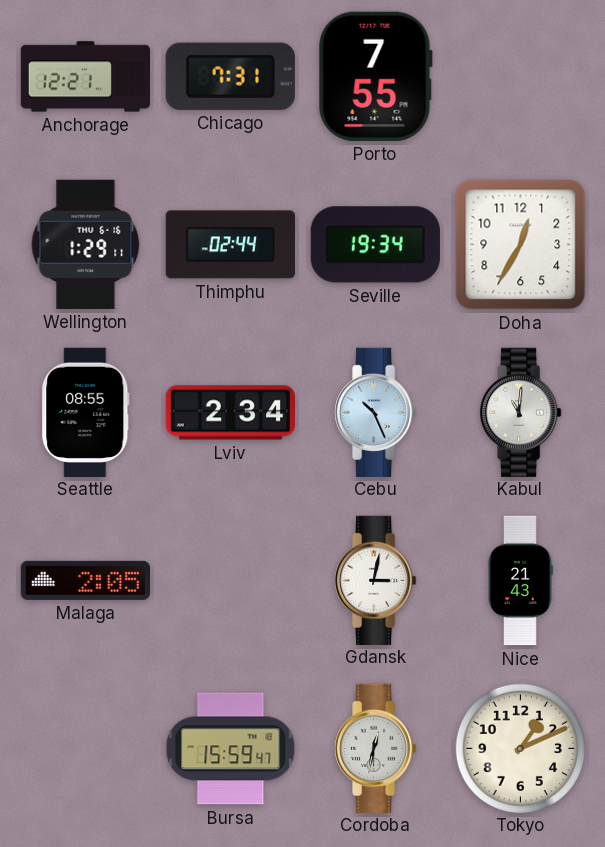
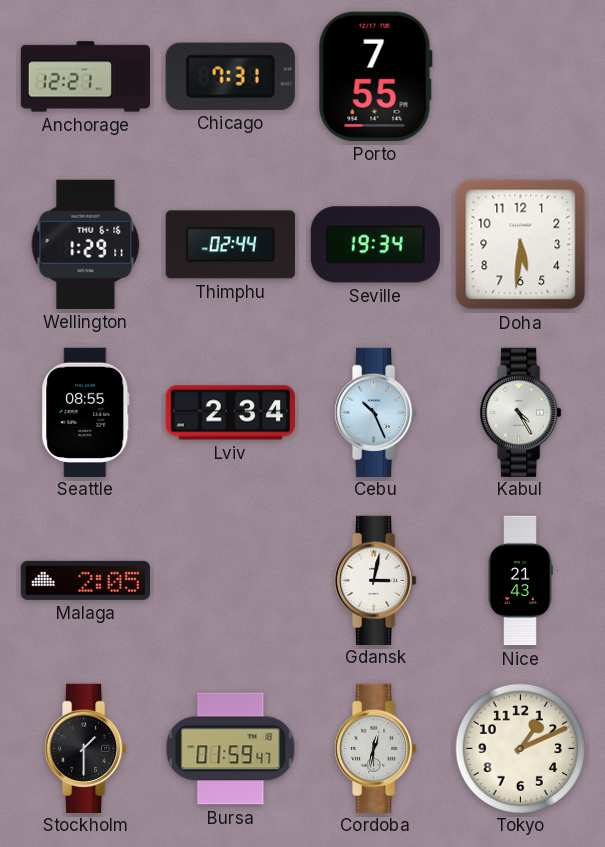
Doha: 12:35 -> 5:31 (521, 245)
Kabul: 11:01 -> 4:25 (521, 412)
Stockholm: none -> 1:30 (86, 748)
Bursa: 15:59 -> 01:59 (231, 749)
